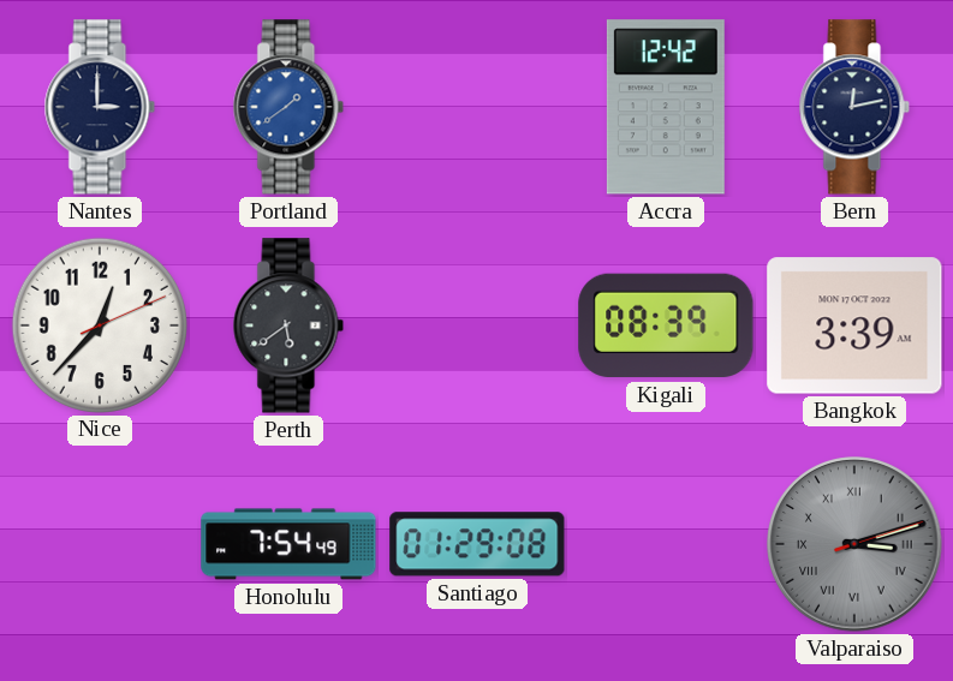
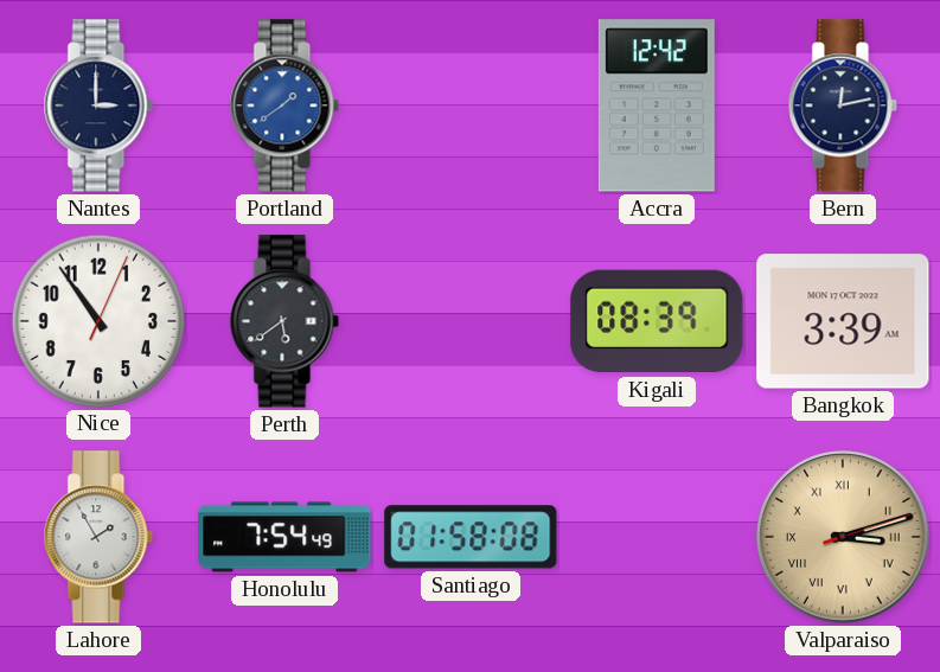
Nice: 12:37 -> 10:54 (97, 320)
Lahore: none -> 1:55 (98, 537)
Santiago: 01:29 -> 01:58 (471, 537)
Valparaiso dial: grey -> champagne (843, 537)
